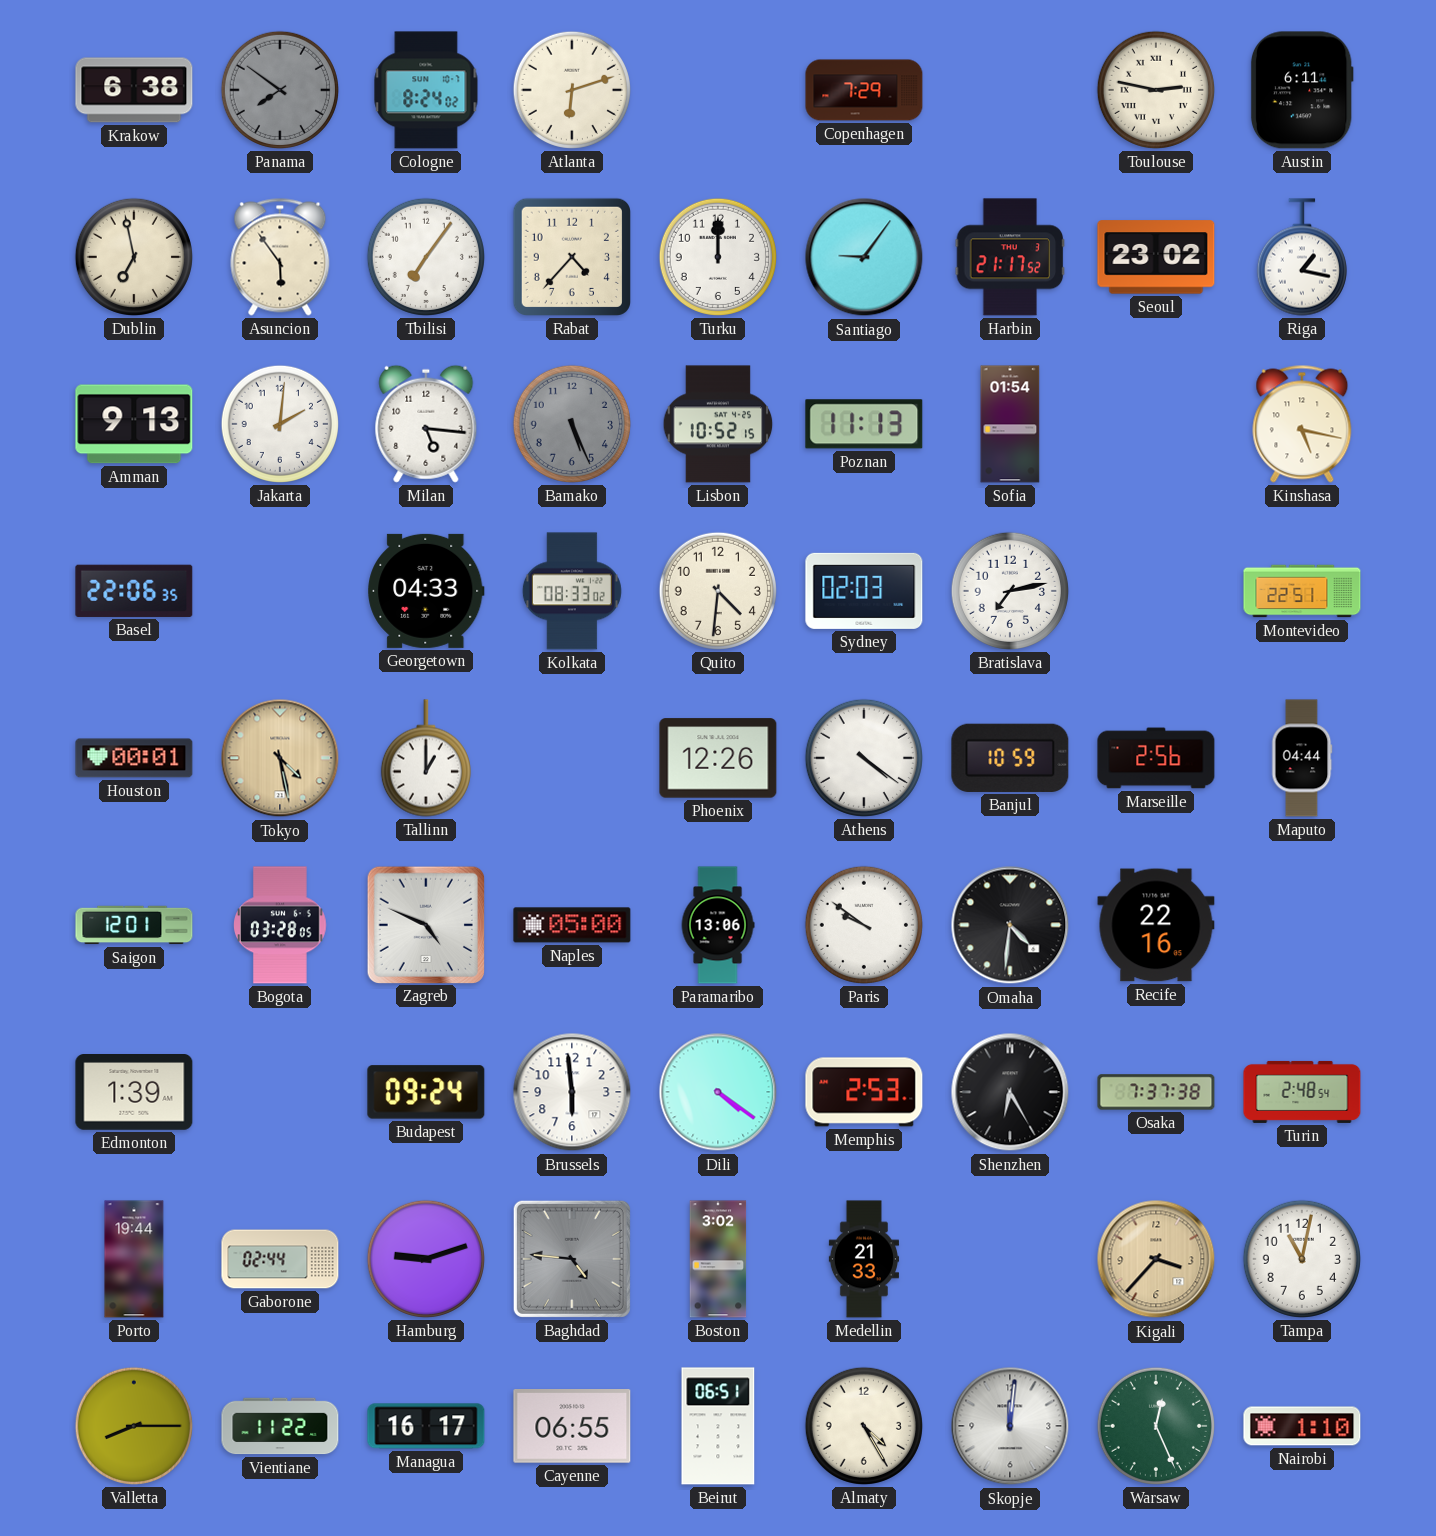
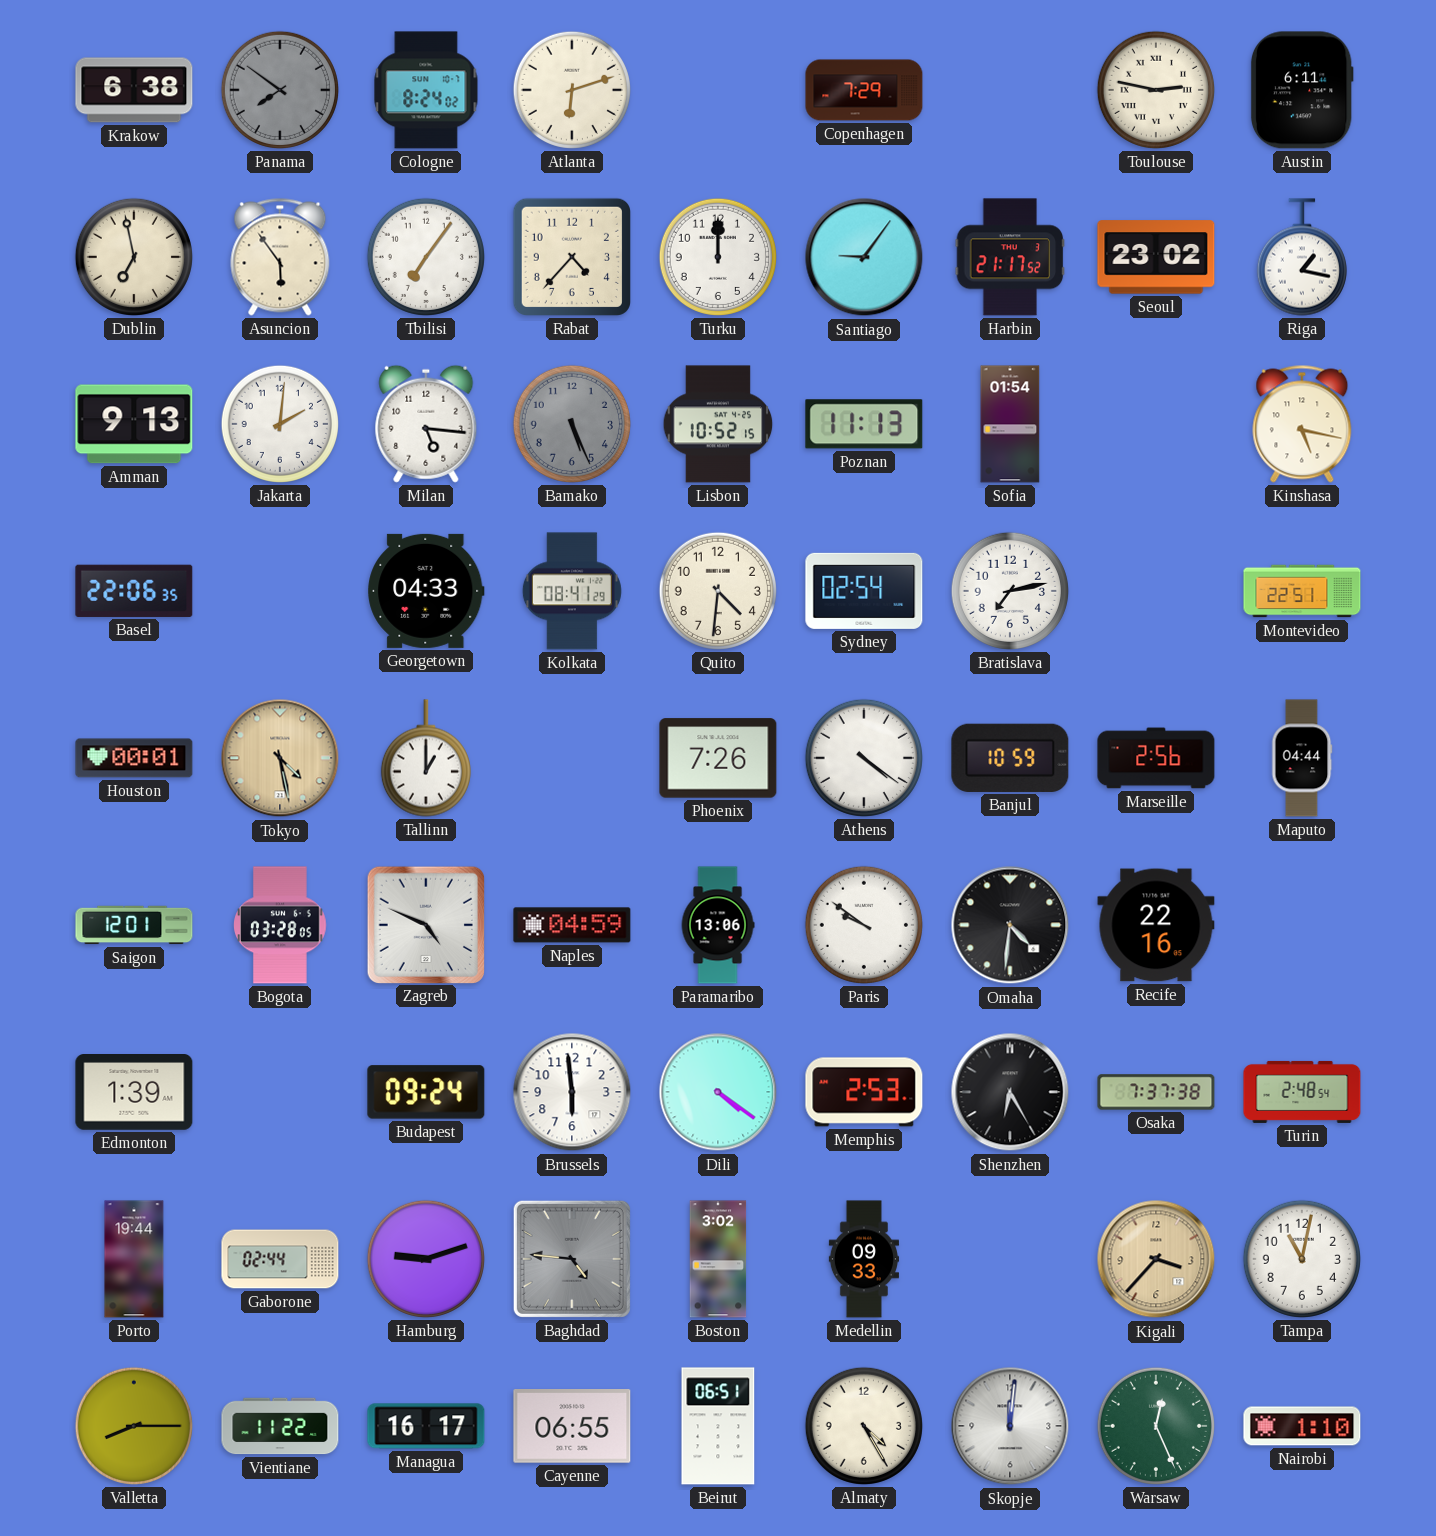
Kolkata: 08:33 -> 08:41 (572, 591)
Sydney: 02:03 -> 02:54 (864, 591)
Phoenix: 12:26 -> 7:26 (718, 758)
Naples: 05:00 -> 04:59 (572, 925)
Medellin: 21:33 -> 09:33 (864, 1259)
